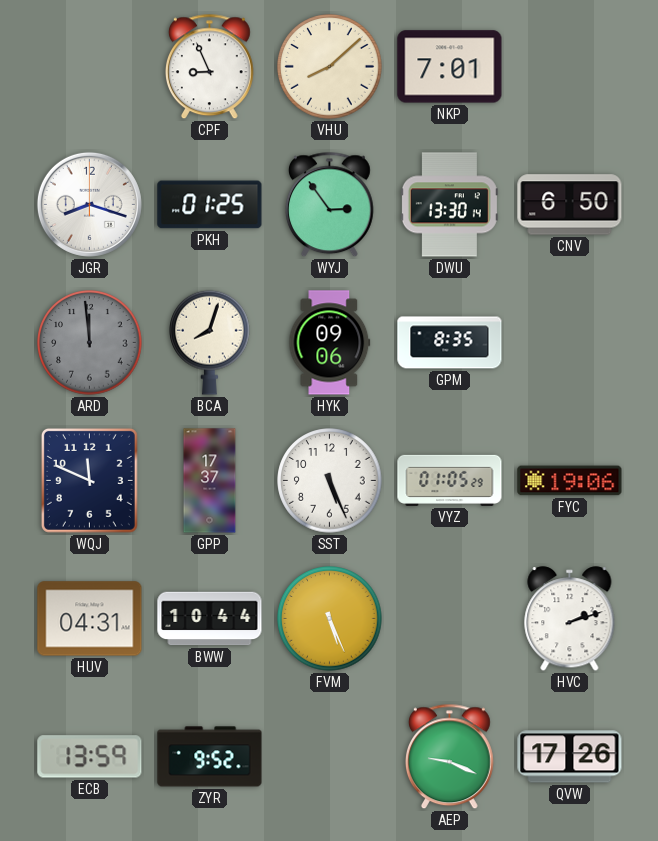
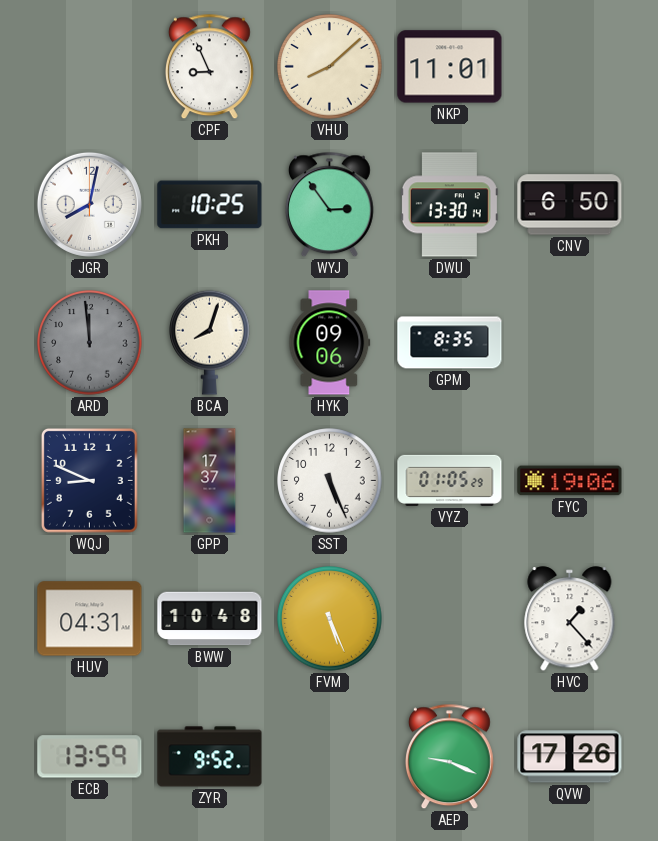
NKP: 7:01 -> 11:01 (450, 67)
JGR: 8:18 -> 8:02 (89, 204)
PKH: 01:25 -> 10:25 (210, 205)
WQJ: 11:49 -> 8:49 (89, 480)
BWW: 10:44 -> 10:48 (210, 619)
HVC: 2:12 -> 1:23 (570, 619)
